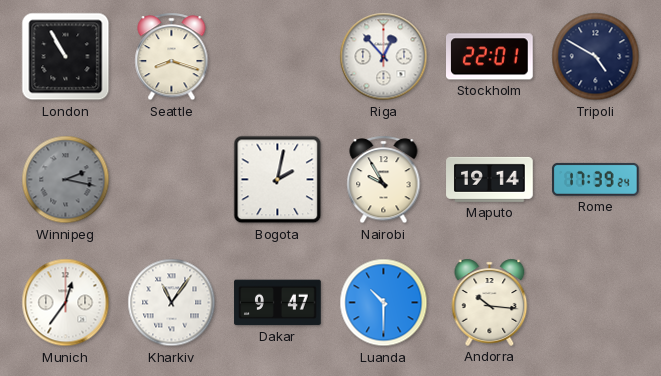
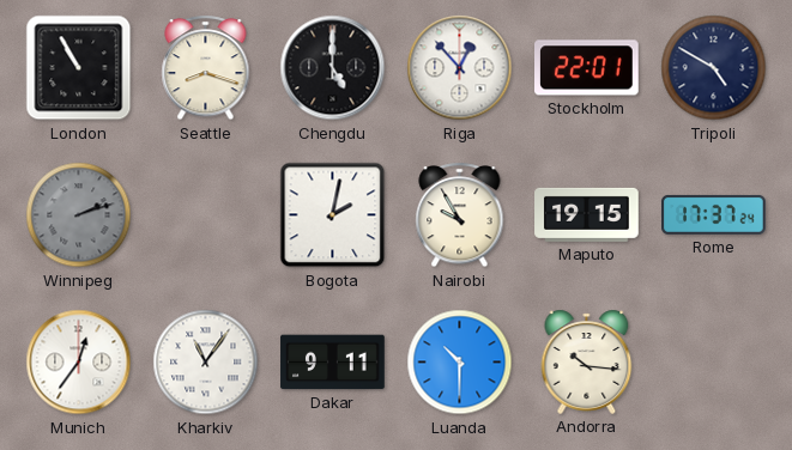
Chengdu: none -> 5:00 (333, 68)
Winnipeg: 2:17 -> 2:12 (79, 215)
Maputo: 19:14 -> 19:15 (587, 214)
Rome: 17:39 -> 17:37 (714, 214)
Dakar: 9:47 -> 9:11 (333, 363)
